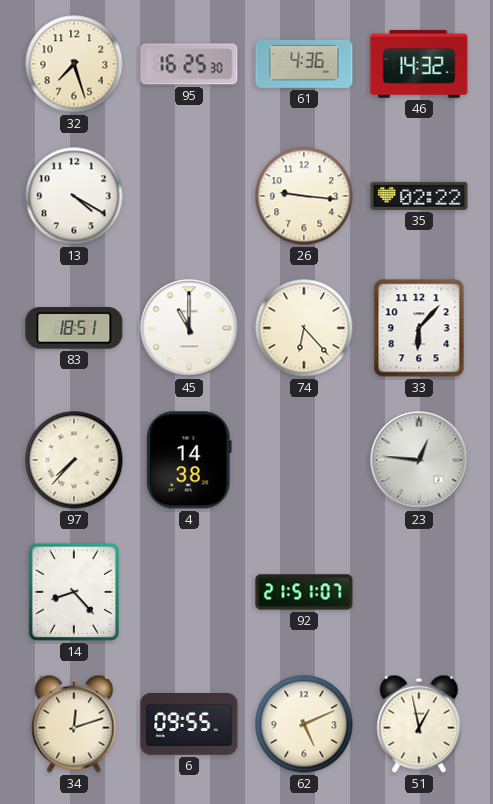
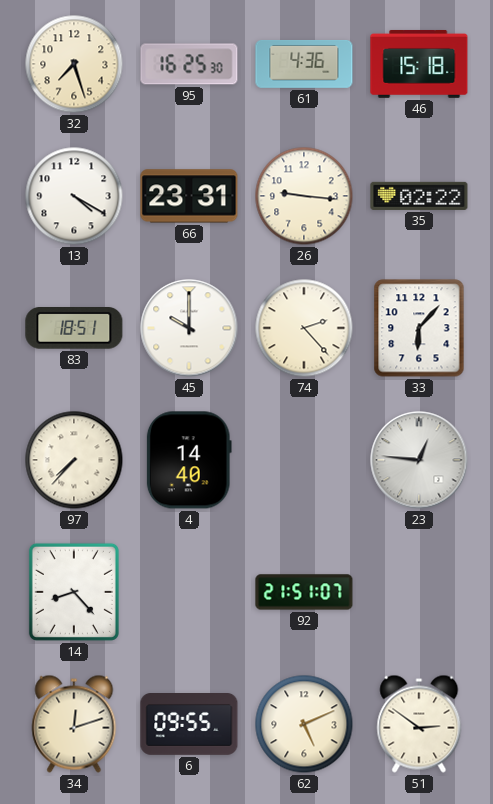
46: 14:32 -> 15:18 (419, 64)
66: none -> 23:31 (189, 196)
45: 11:00 -> 10:00 (189, 328)
74: 6:23 -> 2:23 (304, 328)
4: 14:38 -> 14:40 (189, 460)
51: 12:58 -> 2:51 (419, 724)
